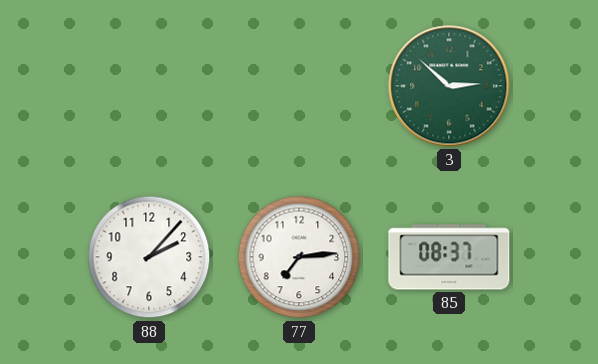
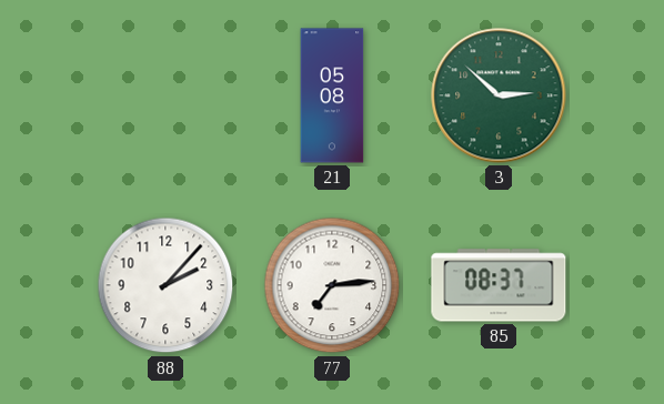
21: none -> 05:08 (332, 95)
